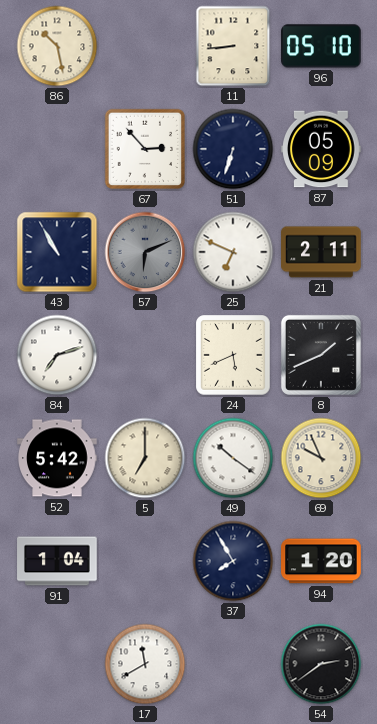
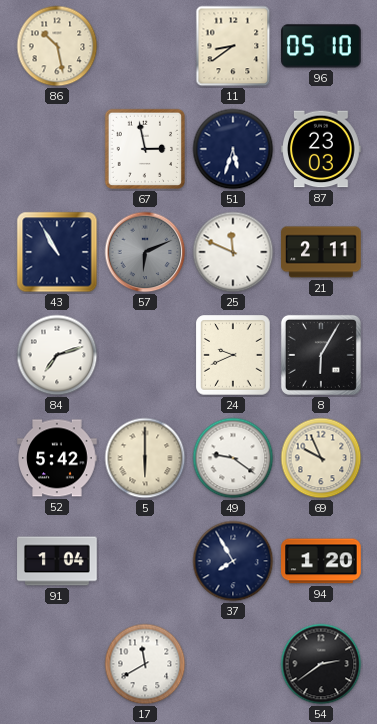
11: 8:44 -> 8:39 (233, 46)
67: 2:53 -> 2:58 (145, 149)
51: 6:33 -> 5:33 (233, 149)
87: 05:09 -> 23:03 (321, 149)
25: 6:49 -> 11:49 (233, 252)
24: 5:41 -> 9:41 (233, 355)
8: 1:41 -> 6:05 (321, 355)
5: 7:00 -> 6:00 (145, 458)
49: 10:21 -> 9:21 (233, 458)
